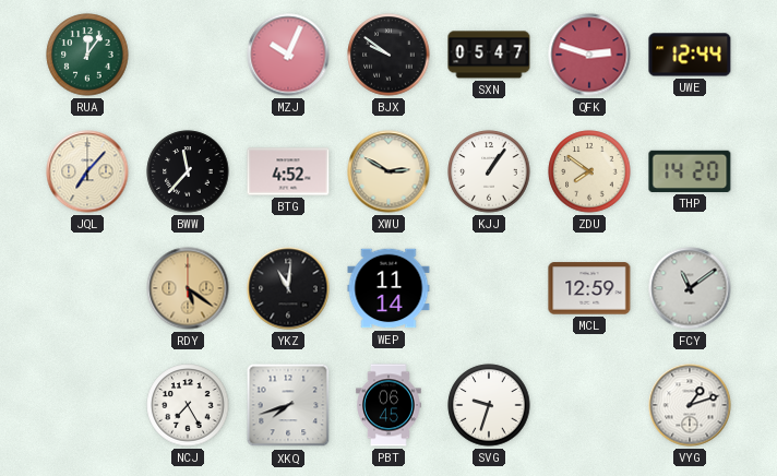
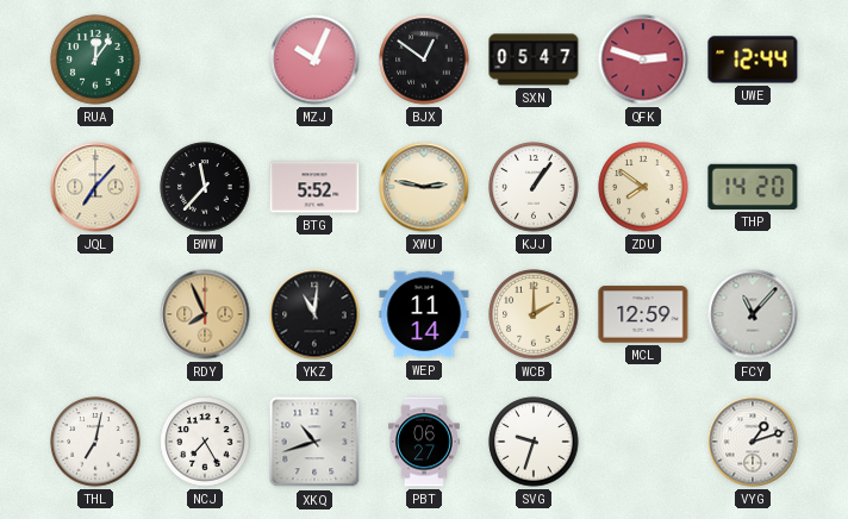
BJX: 9:51 -> 12:51 (424, 60)
BTG: 4:52 -> 5:52 (314, 187)
XWU: 2:50 -> 2:47 (424, 187)
RDY: 5:21 -> 7:56 (205, 314)
WCB: none -> 2:00 (534, 314)
FCY: 11:09 -> 11:07 (753, 314)
THL: none -> 7:02 (95, 442)
XKQ: 7:42 -> 10:42 (314, 442)
PBT: 06:45 -> 06:27 (425, 442)
